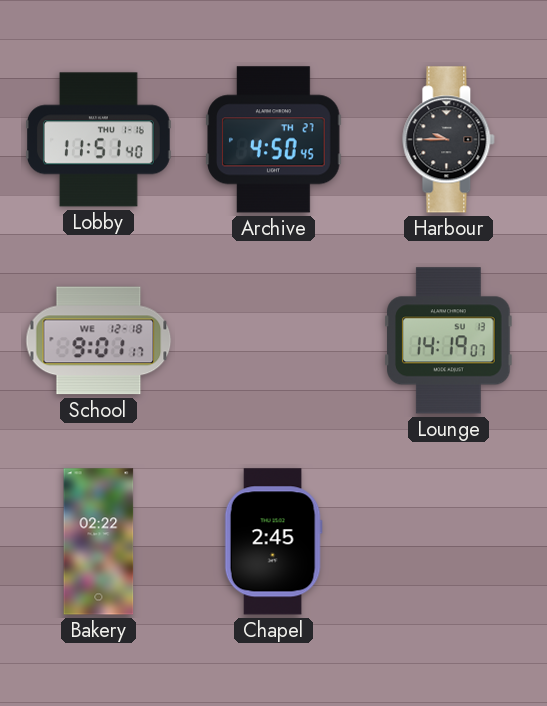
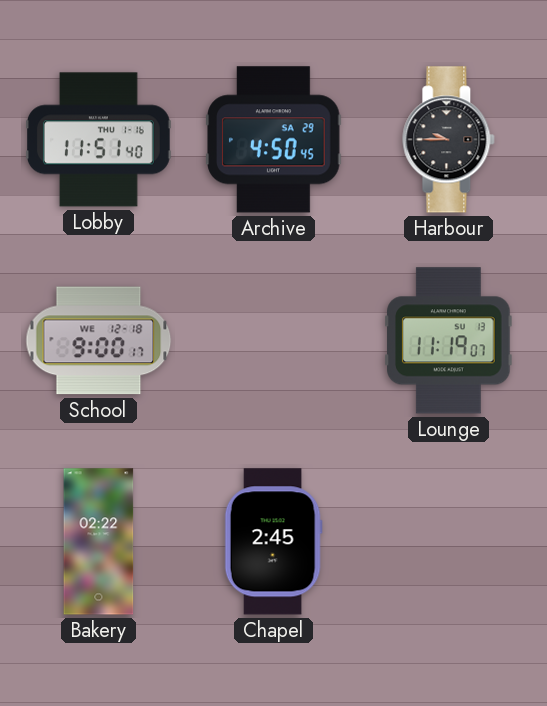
Archive date: TH 27 -> SA 29 (274, 140)
School: 9:01 -> 9:00 (99, 341)
Lounge: 14:19 -> 11:19 (449, 341)
